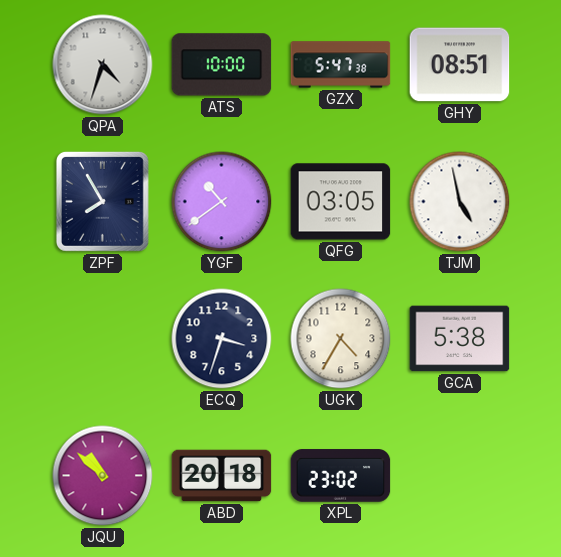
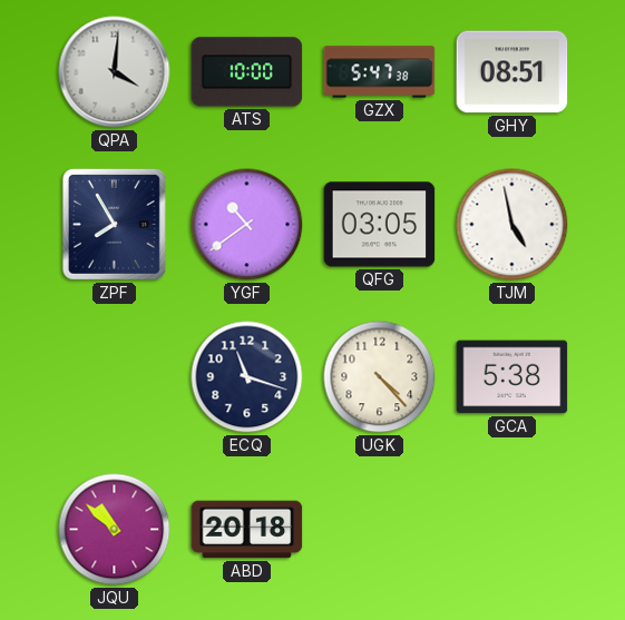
QPA: 4:33 -> 4:01 (115, 72)
ECQ: 3:33 -> 11:18 (247, 377)
UGK: 4:35 -> 4:23 (380, 377)
XPL: 23:02 -> none (341, 476)
